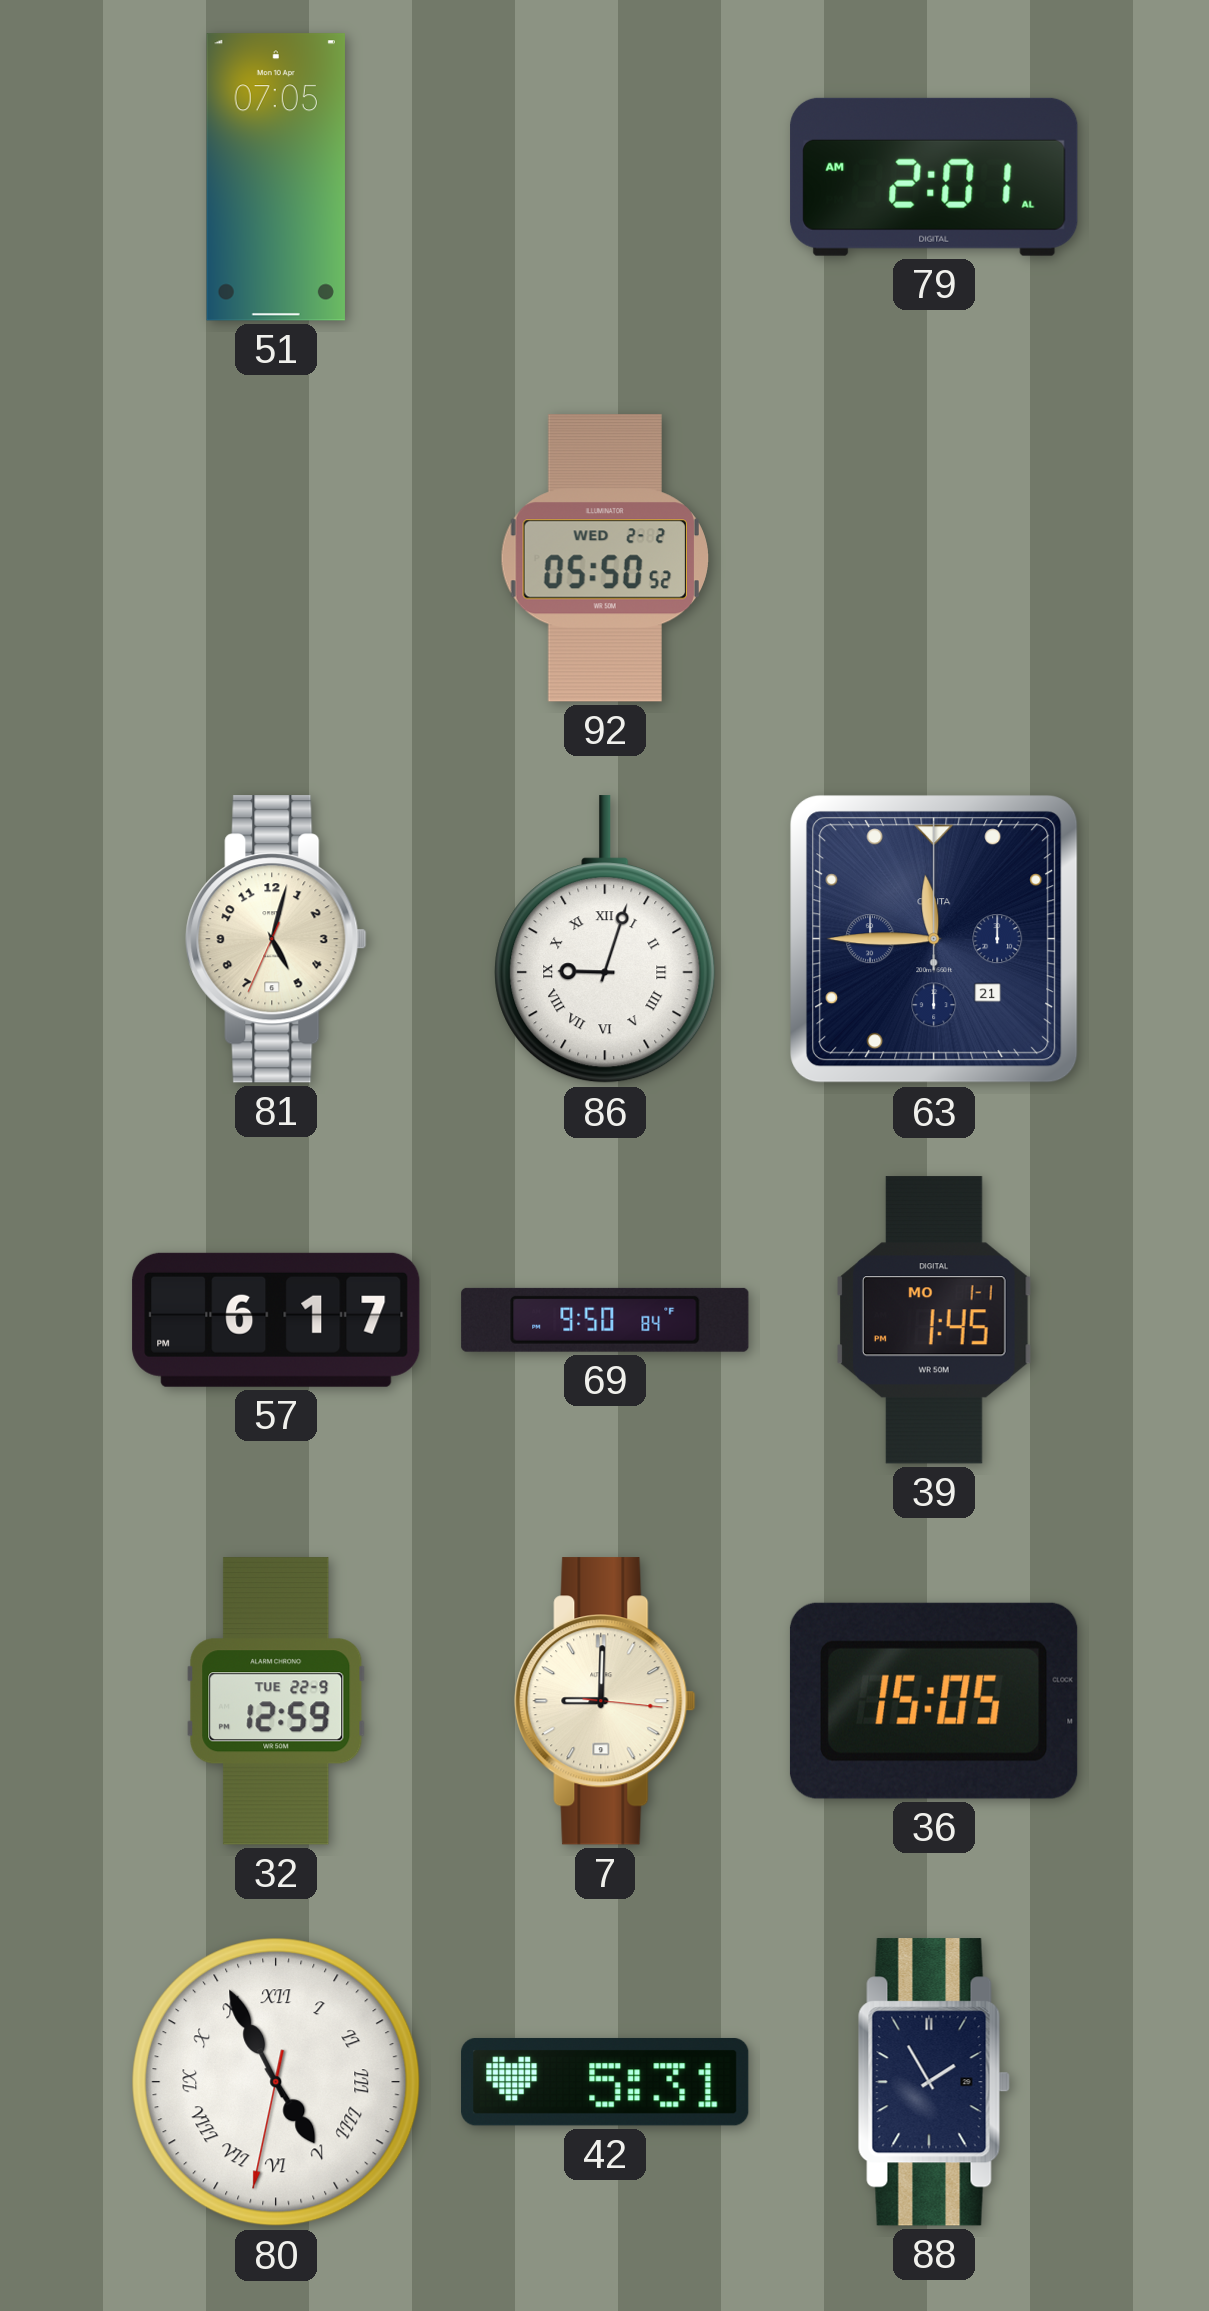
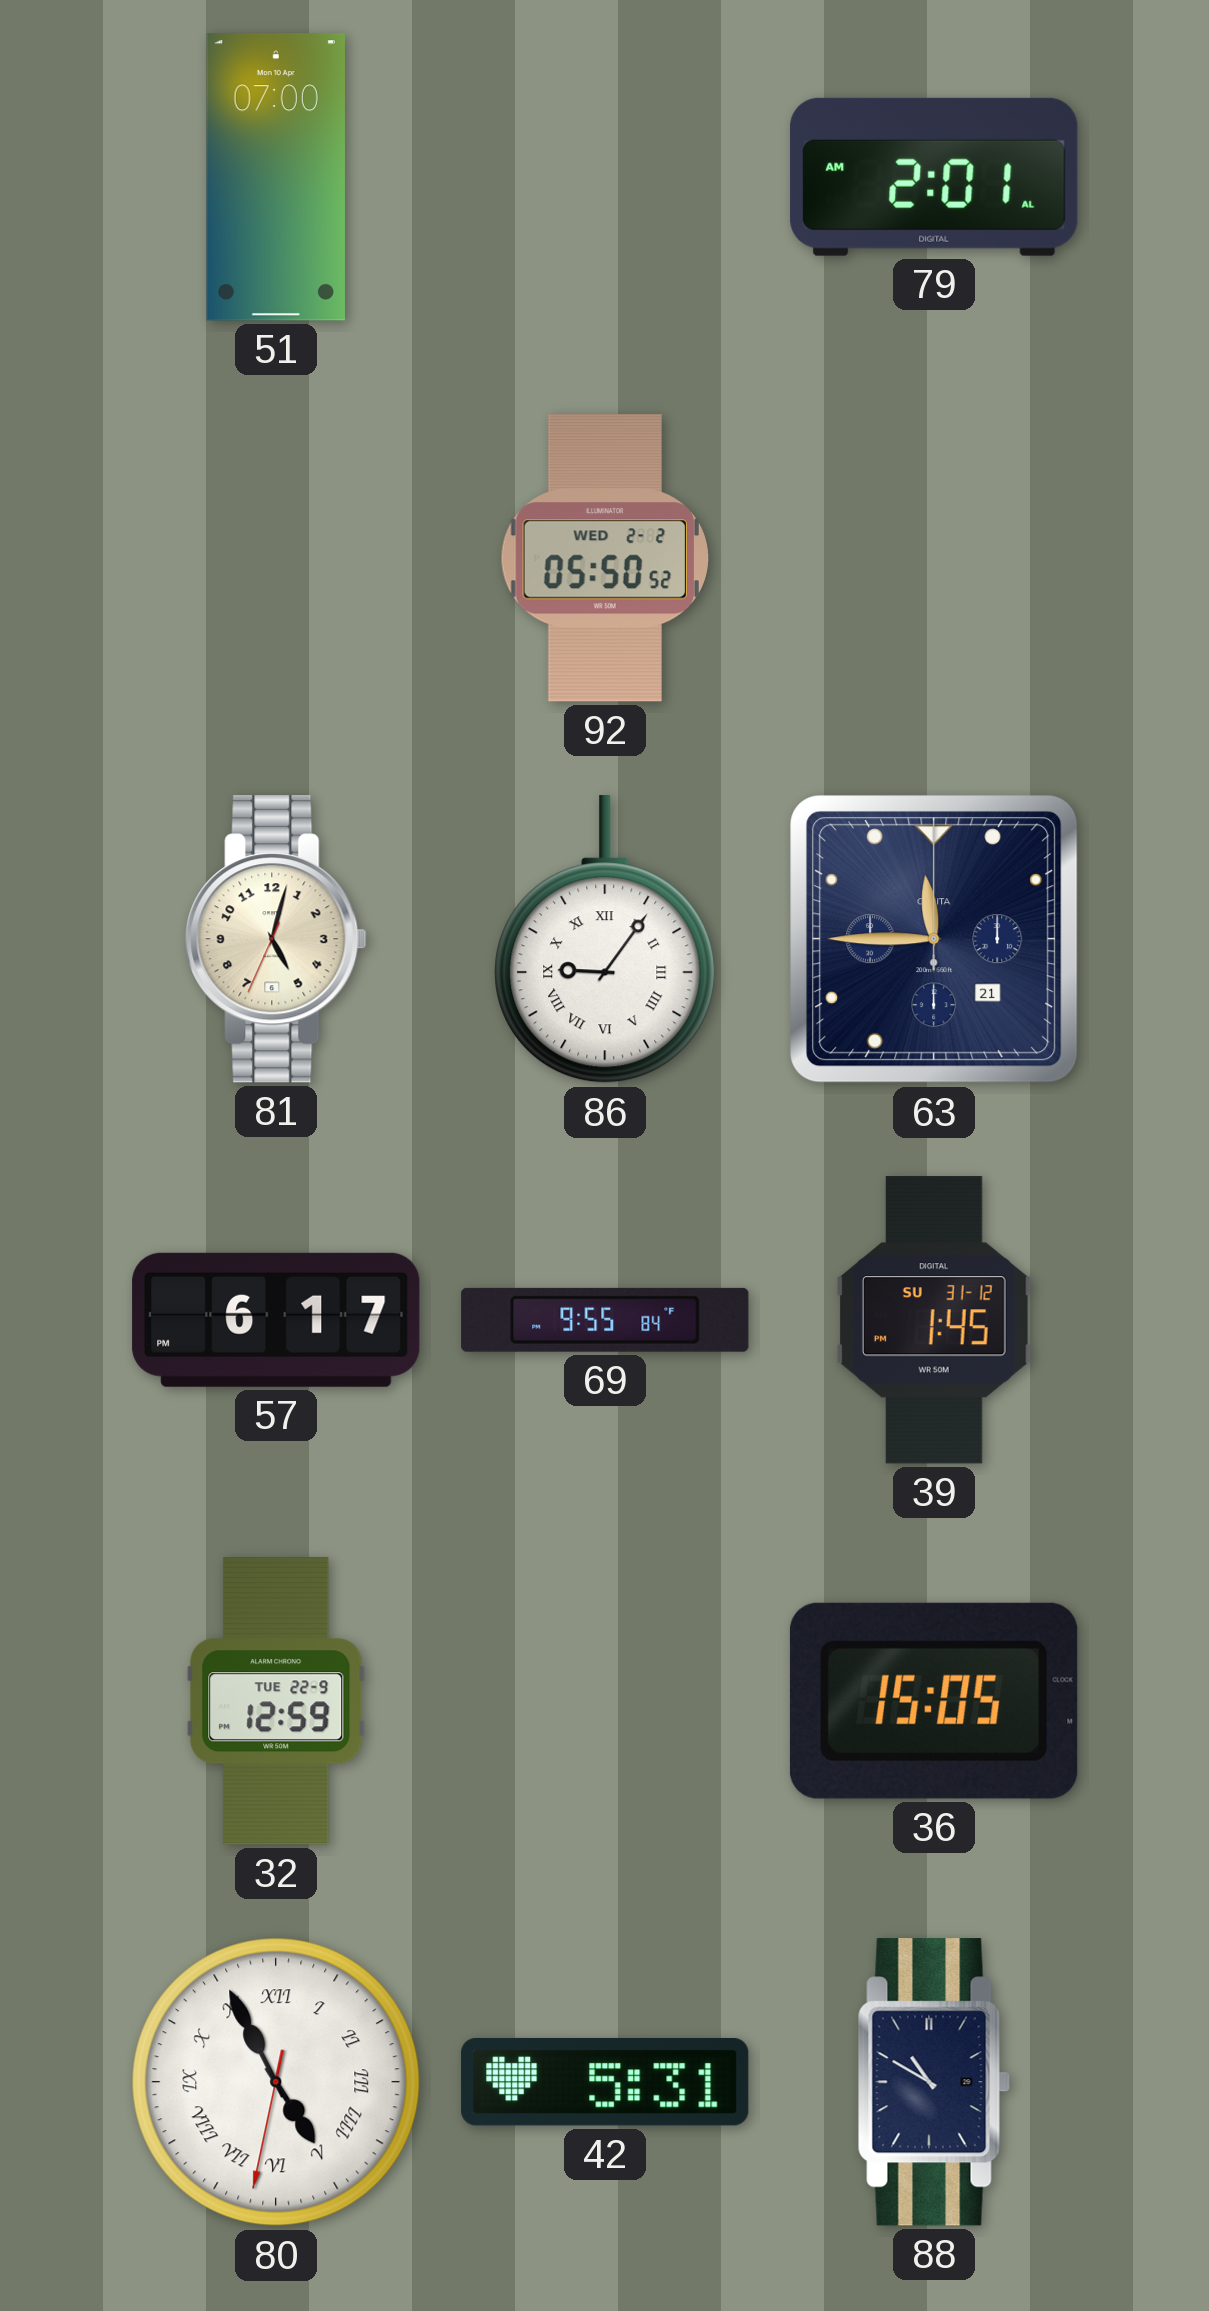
51: 07:05 -> 07:00 (276, 177)
86: 9:03 -> 9:06 (605, 940)
69: 9:50 -> 9:55 (605, 1320)
39 date: MO 1-1 -> SU 31-12 (935, 1320)
7: 9:00 -> none (605, 1701)
88: 1:55 -> 10:50 (934, 2082)
